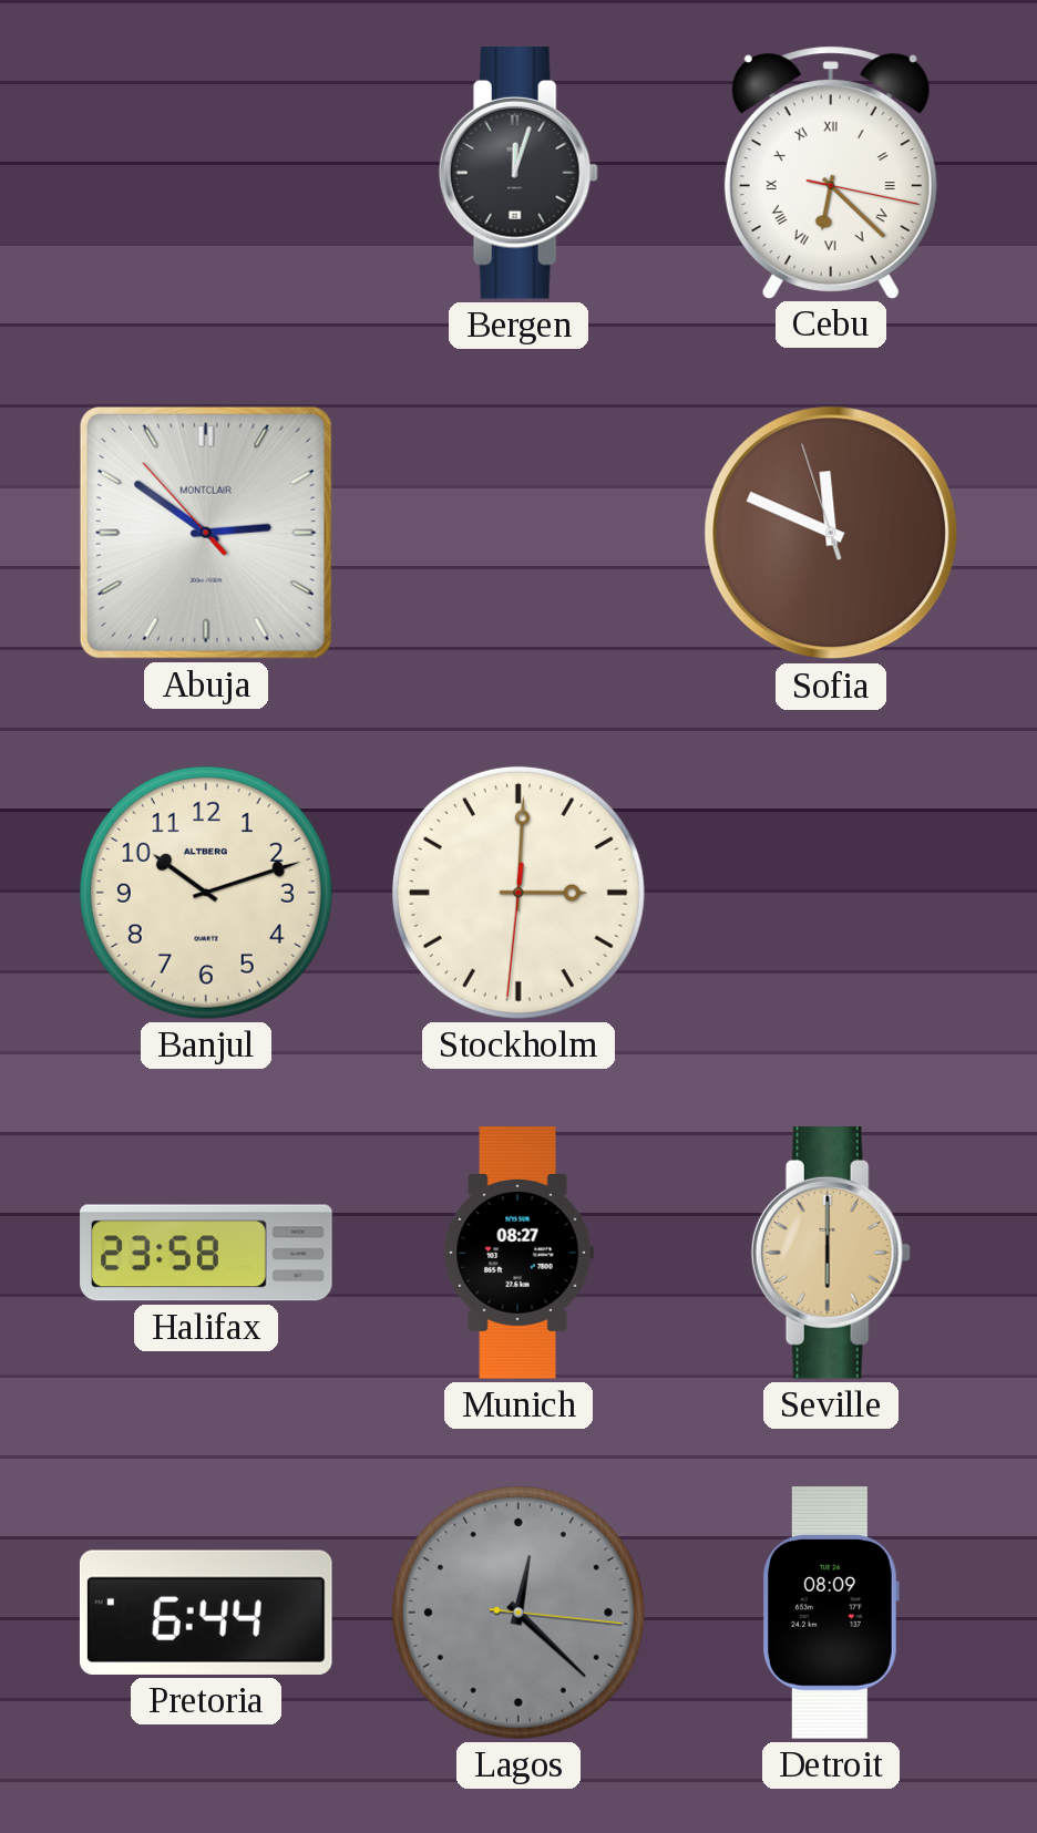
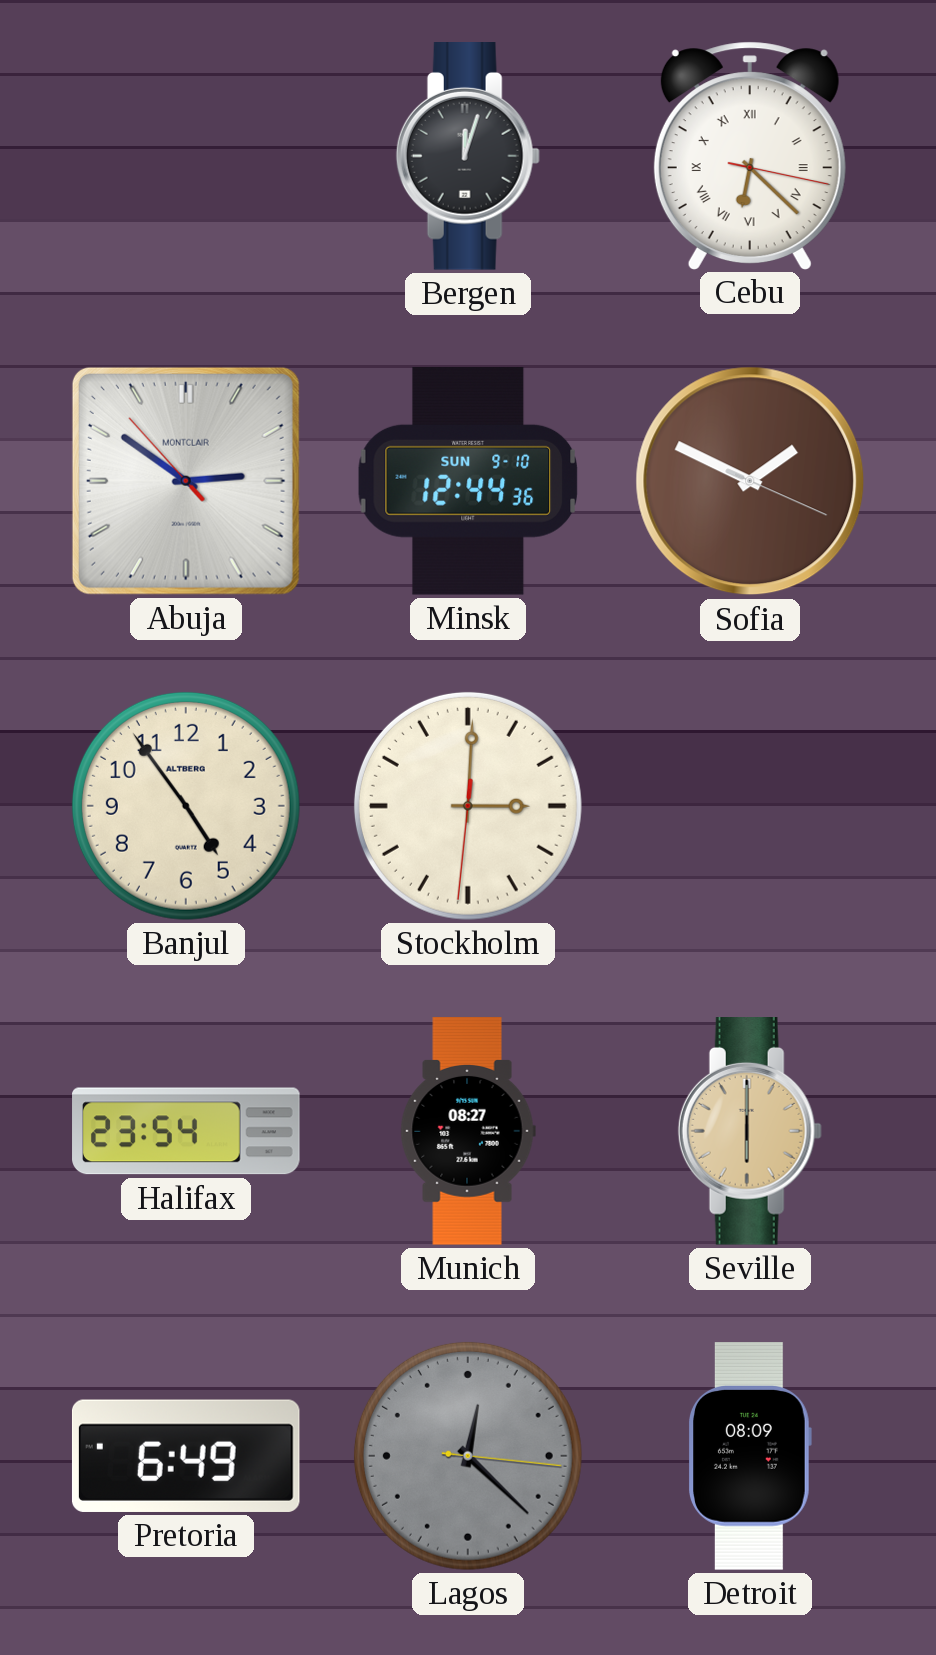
Minsk: none -> 12:44 (467, 481)
Sofia: 11:48 -> 1:49 (750, 481)
Banjul: 10:12 -> 4:54 (186, 806)
Halifax: 23:58 -> 23:54 (186, 1131)
Pretoria: 6:44 -> 6:49 (186, 1456)
